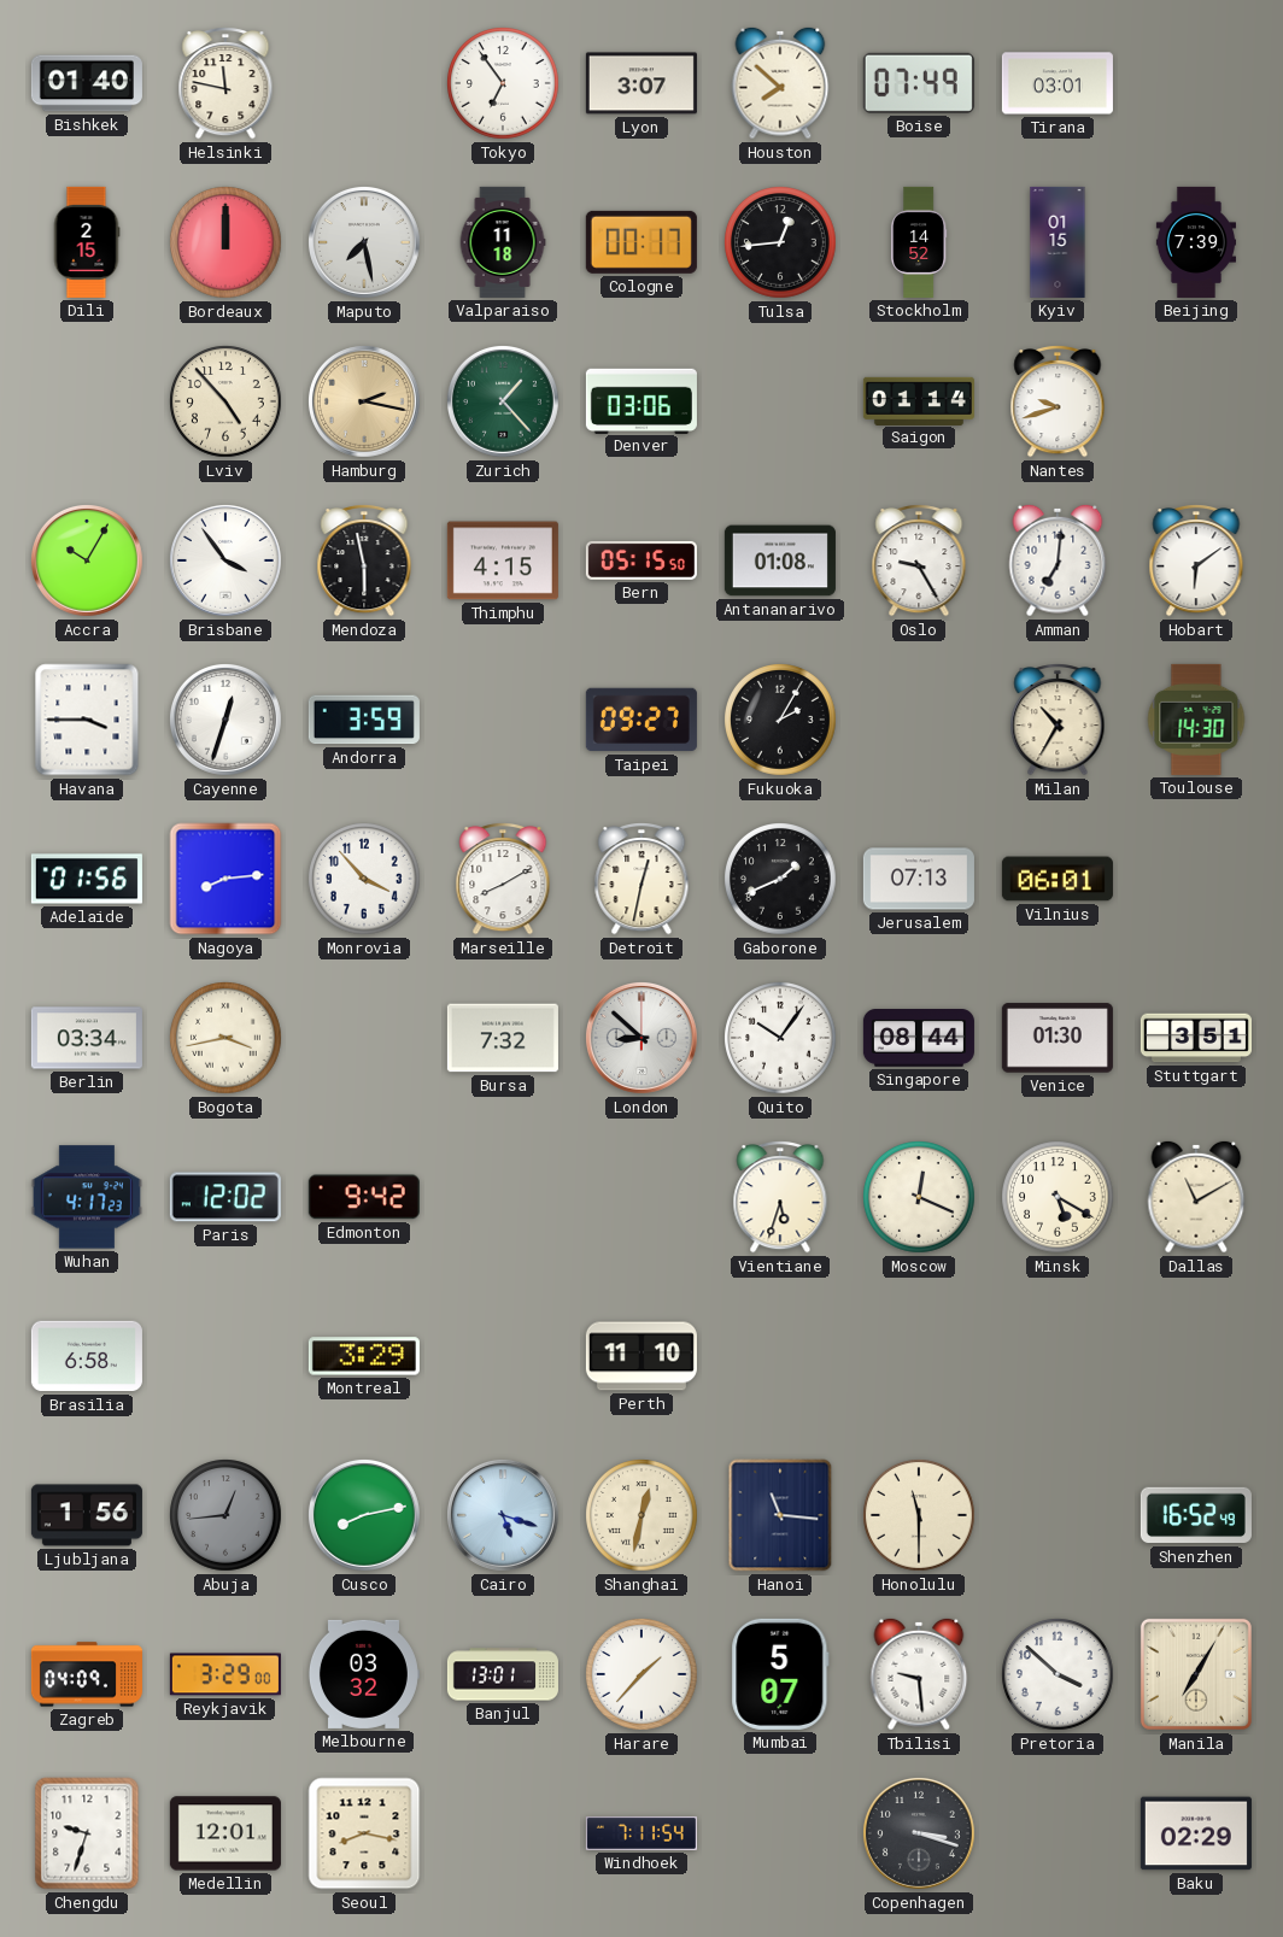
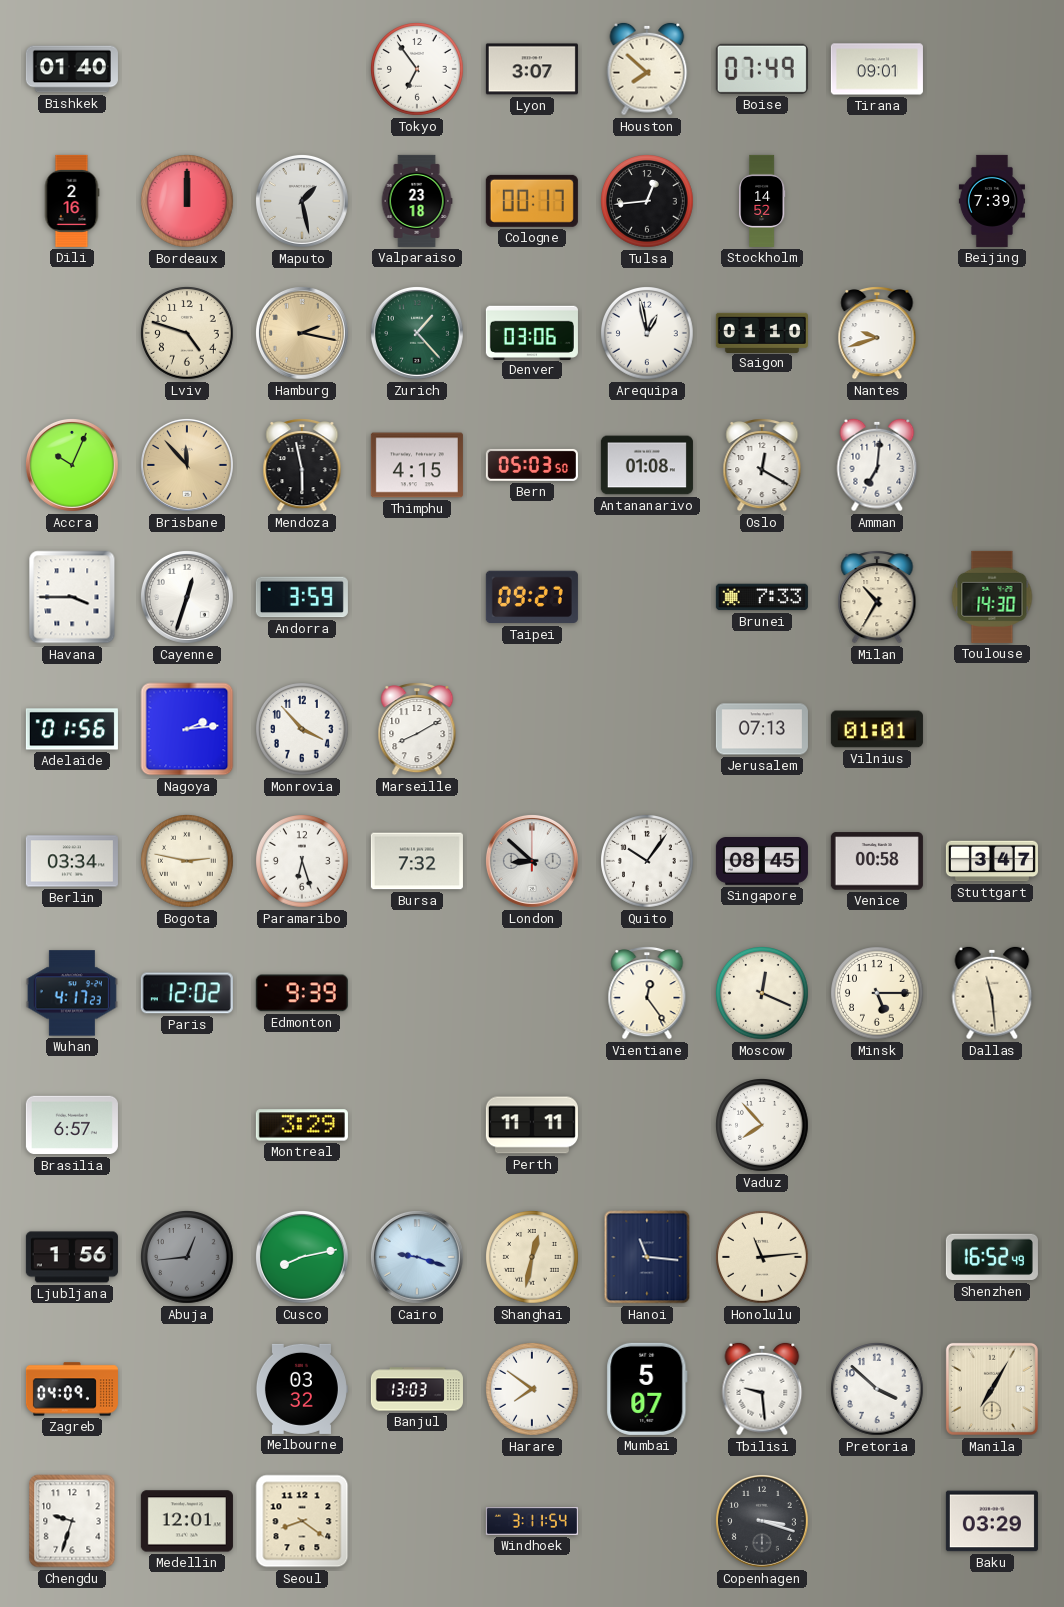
Helsinki: 11:47 -> none (225, 84)
Tirana: 03:01 -> 09:01 (877, 69)
Dili: 2:15 -> 2:16 (72, 201)
Maputo: 7:28 -> 1:28 (302, 201)
Valparaiso: 11:18 -> 23:18 (417, 201)
Kyiv: 01:15 -> none (1058, 242)
Lviv: 4:53 -> 4:48 (188, 334)
Arequipa: none -> 12:58 (648, 334)
Saigon: 01:14 -> 01:10 (762, 332)
Accra: 10:05 -> 10:04 (72, 465)
Brisbane: 3:54 -> 11:53 (187, 465)
Brisbane dial: white -> champagne (187, 465)
Bern: 05:15 -> 05:03 (532, 465)
Oslo: 9:25 -> 12:20 (762, 466)
Hobart: 6:09 -> none (1196, 562)
Fukuoka: 2:05 -> none (781, 721)
Brunei: none -> 7:33 (762, 597)
Nagoya: 8:14 -> 2:14 (187, 729)
Detroit: 12:32 -> none (641, 880)
Gaborone: 1:41 -> none (781, 880)
Vilnius: 06:01 -> 01:01 (877, 729)
Bogota: 3:43 -> 2:47 (188, 862)
Paramaribo: none -> 6:27 (303, 862)
Singapore: 08:44 -> 08:45 (762, 862)
Venice: 01:30 -> 00:58 (877, 861)
Stuttgart: 3:51 -> 3:47 (992, 861)
Edmonton: 9:42 -> 9:39 (302, 993)
Vientiane: 5:33 -> 12:24 (647, 994)
Minsk: 5:20 -> 5:15 (878, 994)
Dallas: 11:10 -> 11:29 (992, 993)
Brasilia: 6:58 -> 6:57 (72, 1125)
Perth: 11:10 -> 11:11 (532, 1125)
Vaduz: none -> 7:53 (763, 1126)
Cairo: 5:18 -> 9:18 (417, 1257)
Honolulu: 11:30 -> 11:14 (763, 1258)
Reykjavik: 3:29 -> none (225, 1674)
Banjul: 13:01 -> 13:03 (417, 1389)
Harare: 1:37 -> 7:51 (533, 1390)
Seoul: 8:17 -> 8:21 (302, 1521)
Windhoek: 7:11 -> 3:11 (532, 1522)
Baku: 02:29 -> 03:29 (992, 1521)
